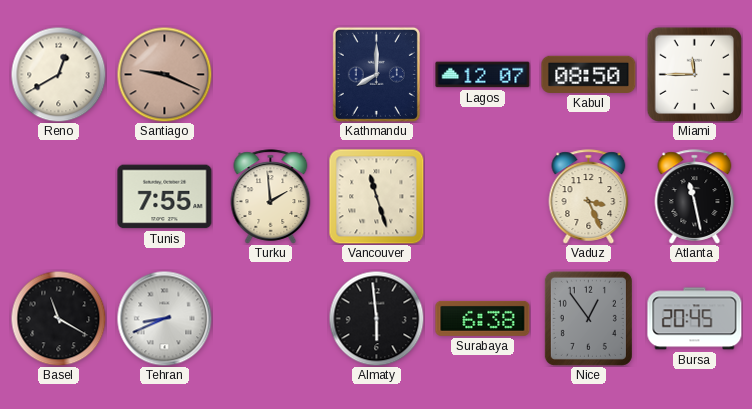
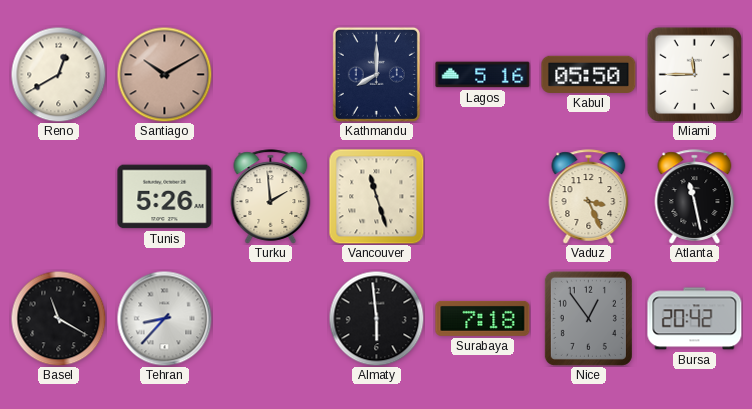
Santiago: 9:19 -> 10:10 (164, 74)
Lagos: 12:07 -> 5:16 (483, 75)
Kabul: 08:50 -> 05:50 (589, 74)
Tunis: 7:55 -> 5:26 (165, 197)
Tehran: 8:41 -> 8:37 (164, 318)
Surabaya: 6:38 -> 7:18 (483, 318)
Bursa: 20:45 -> 20:42 (695, 319)
